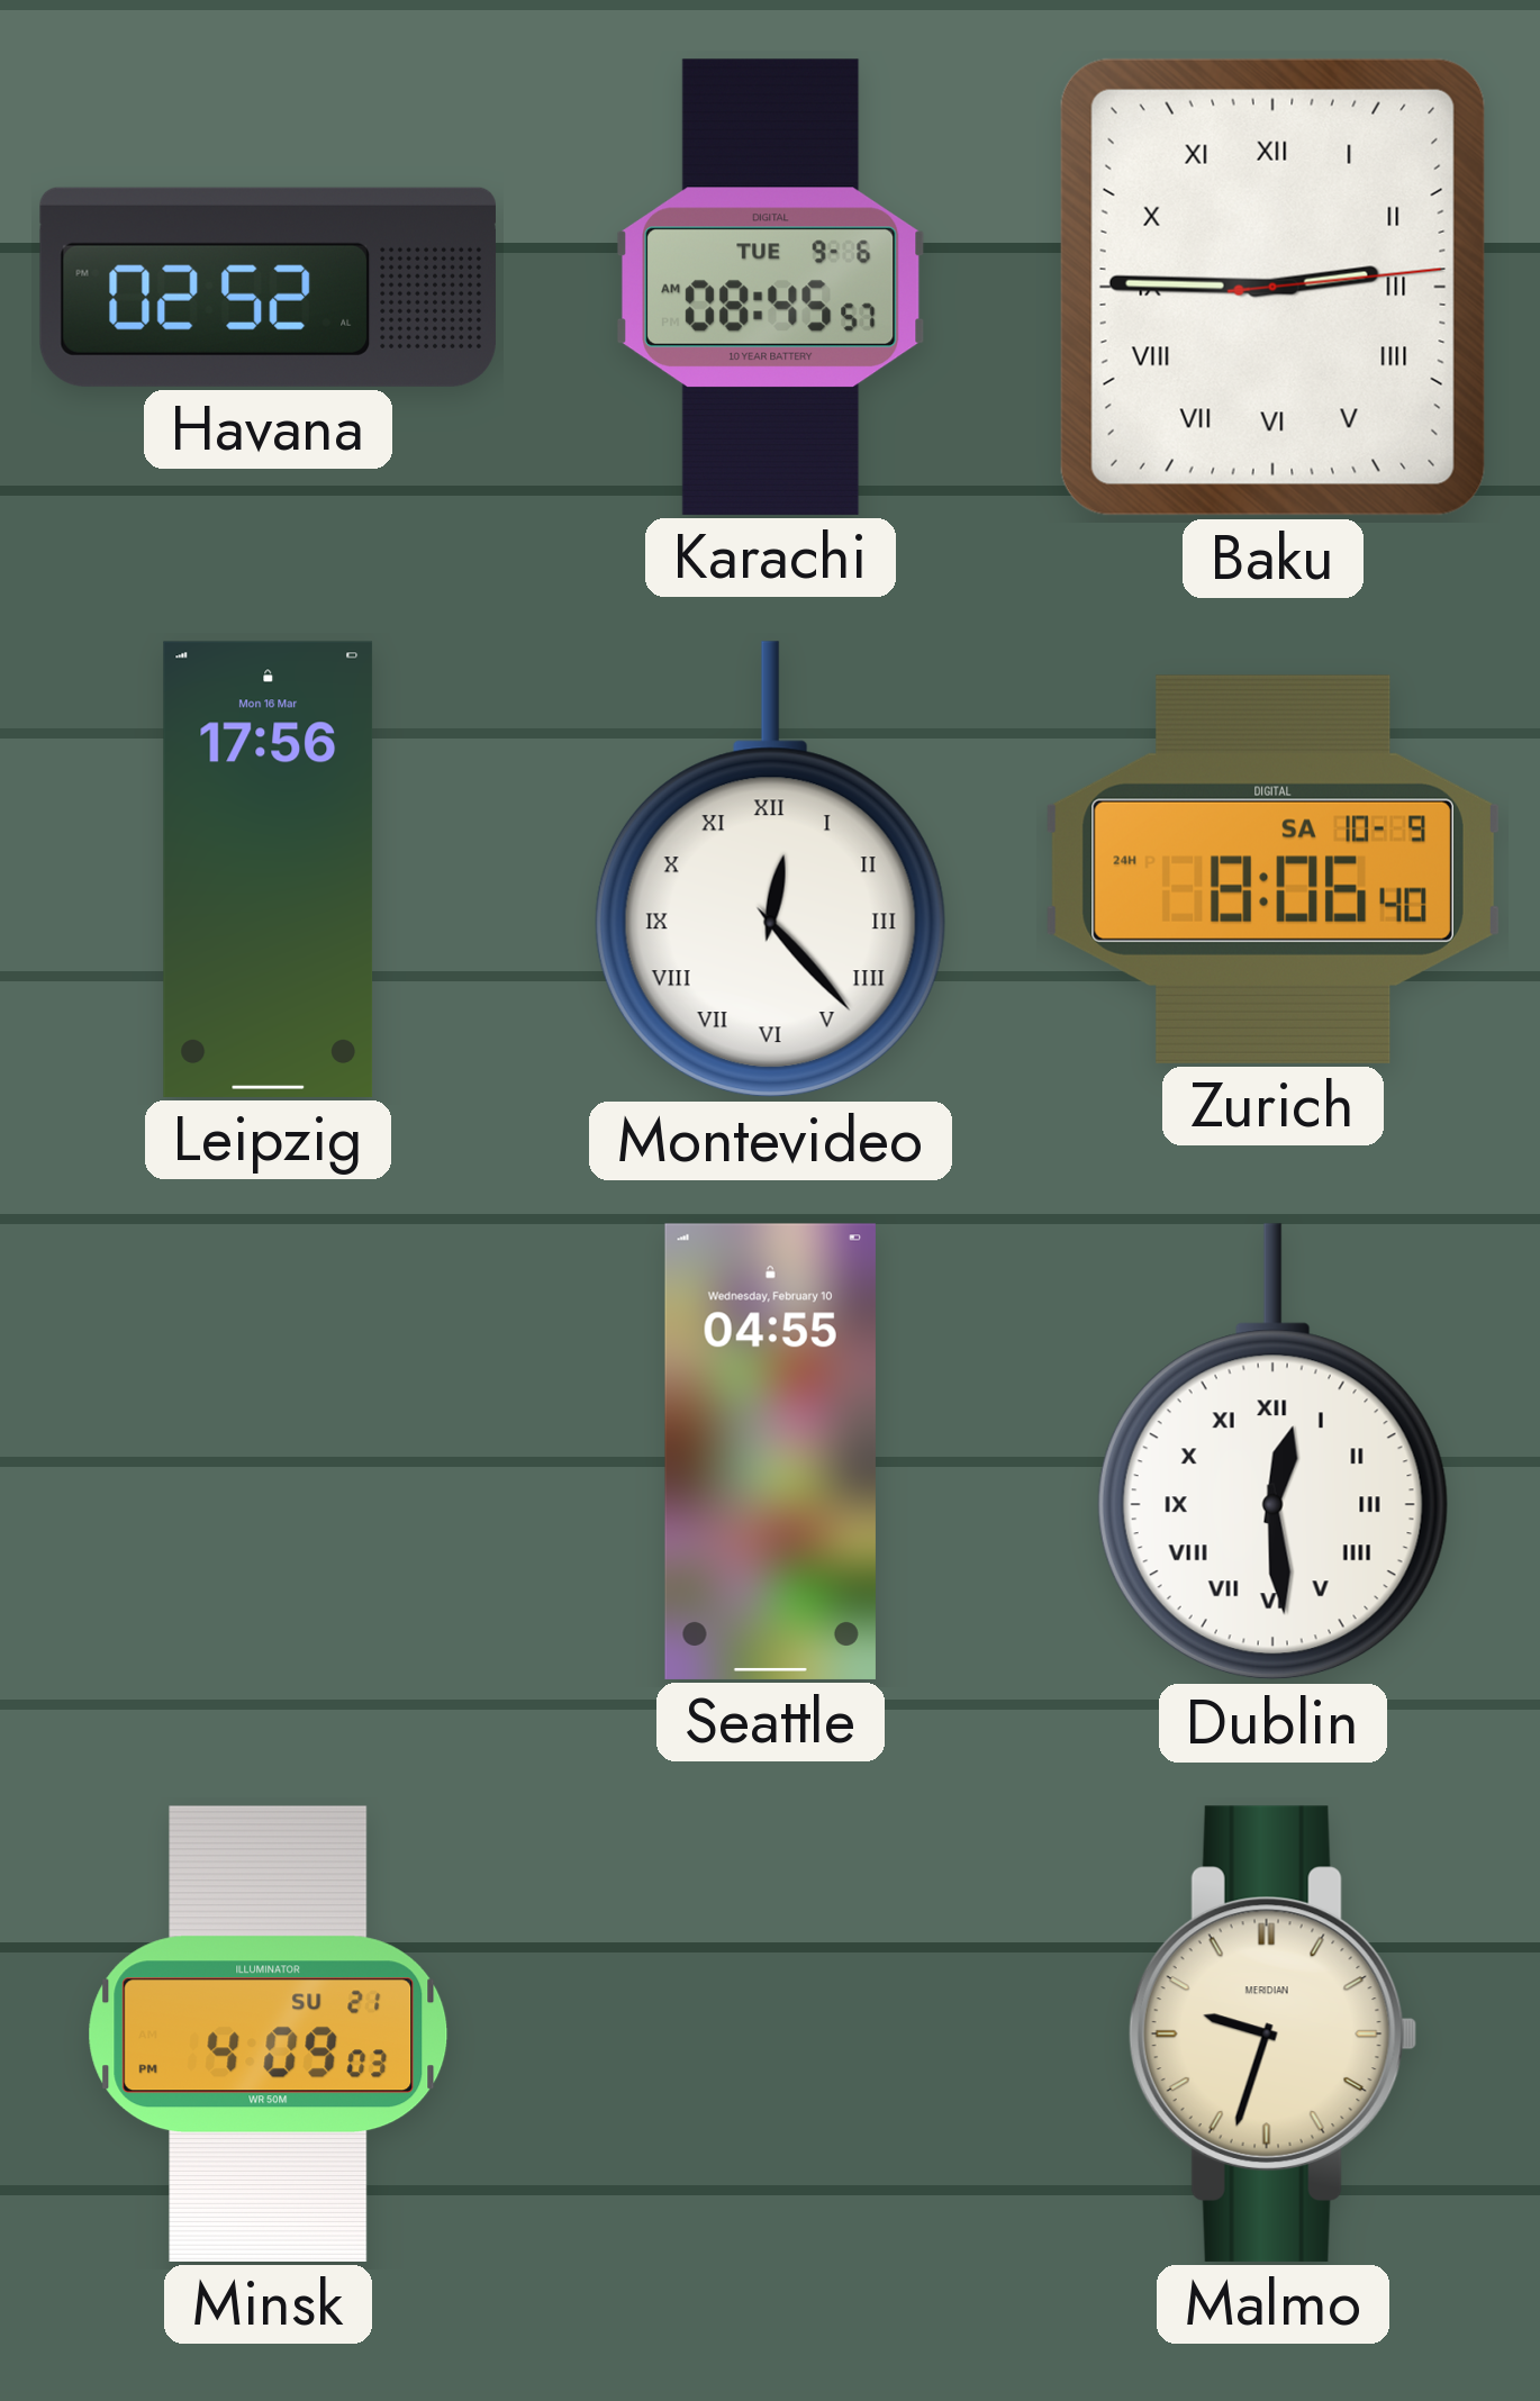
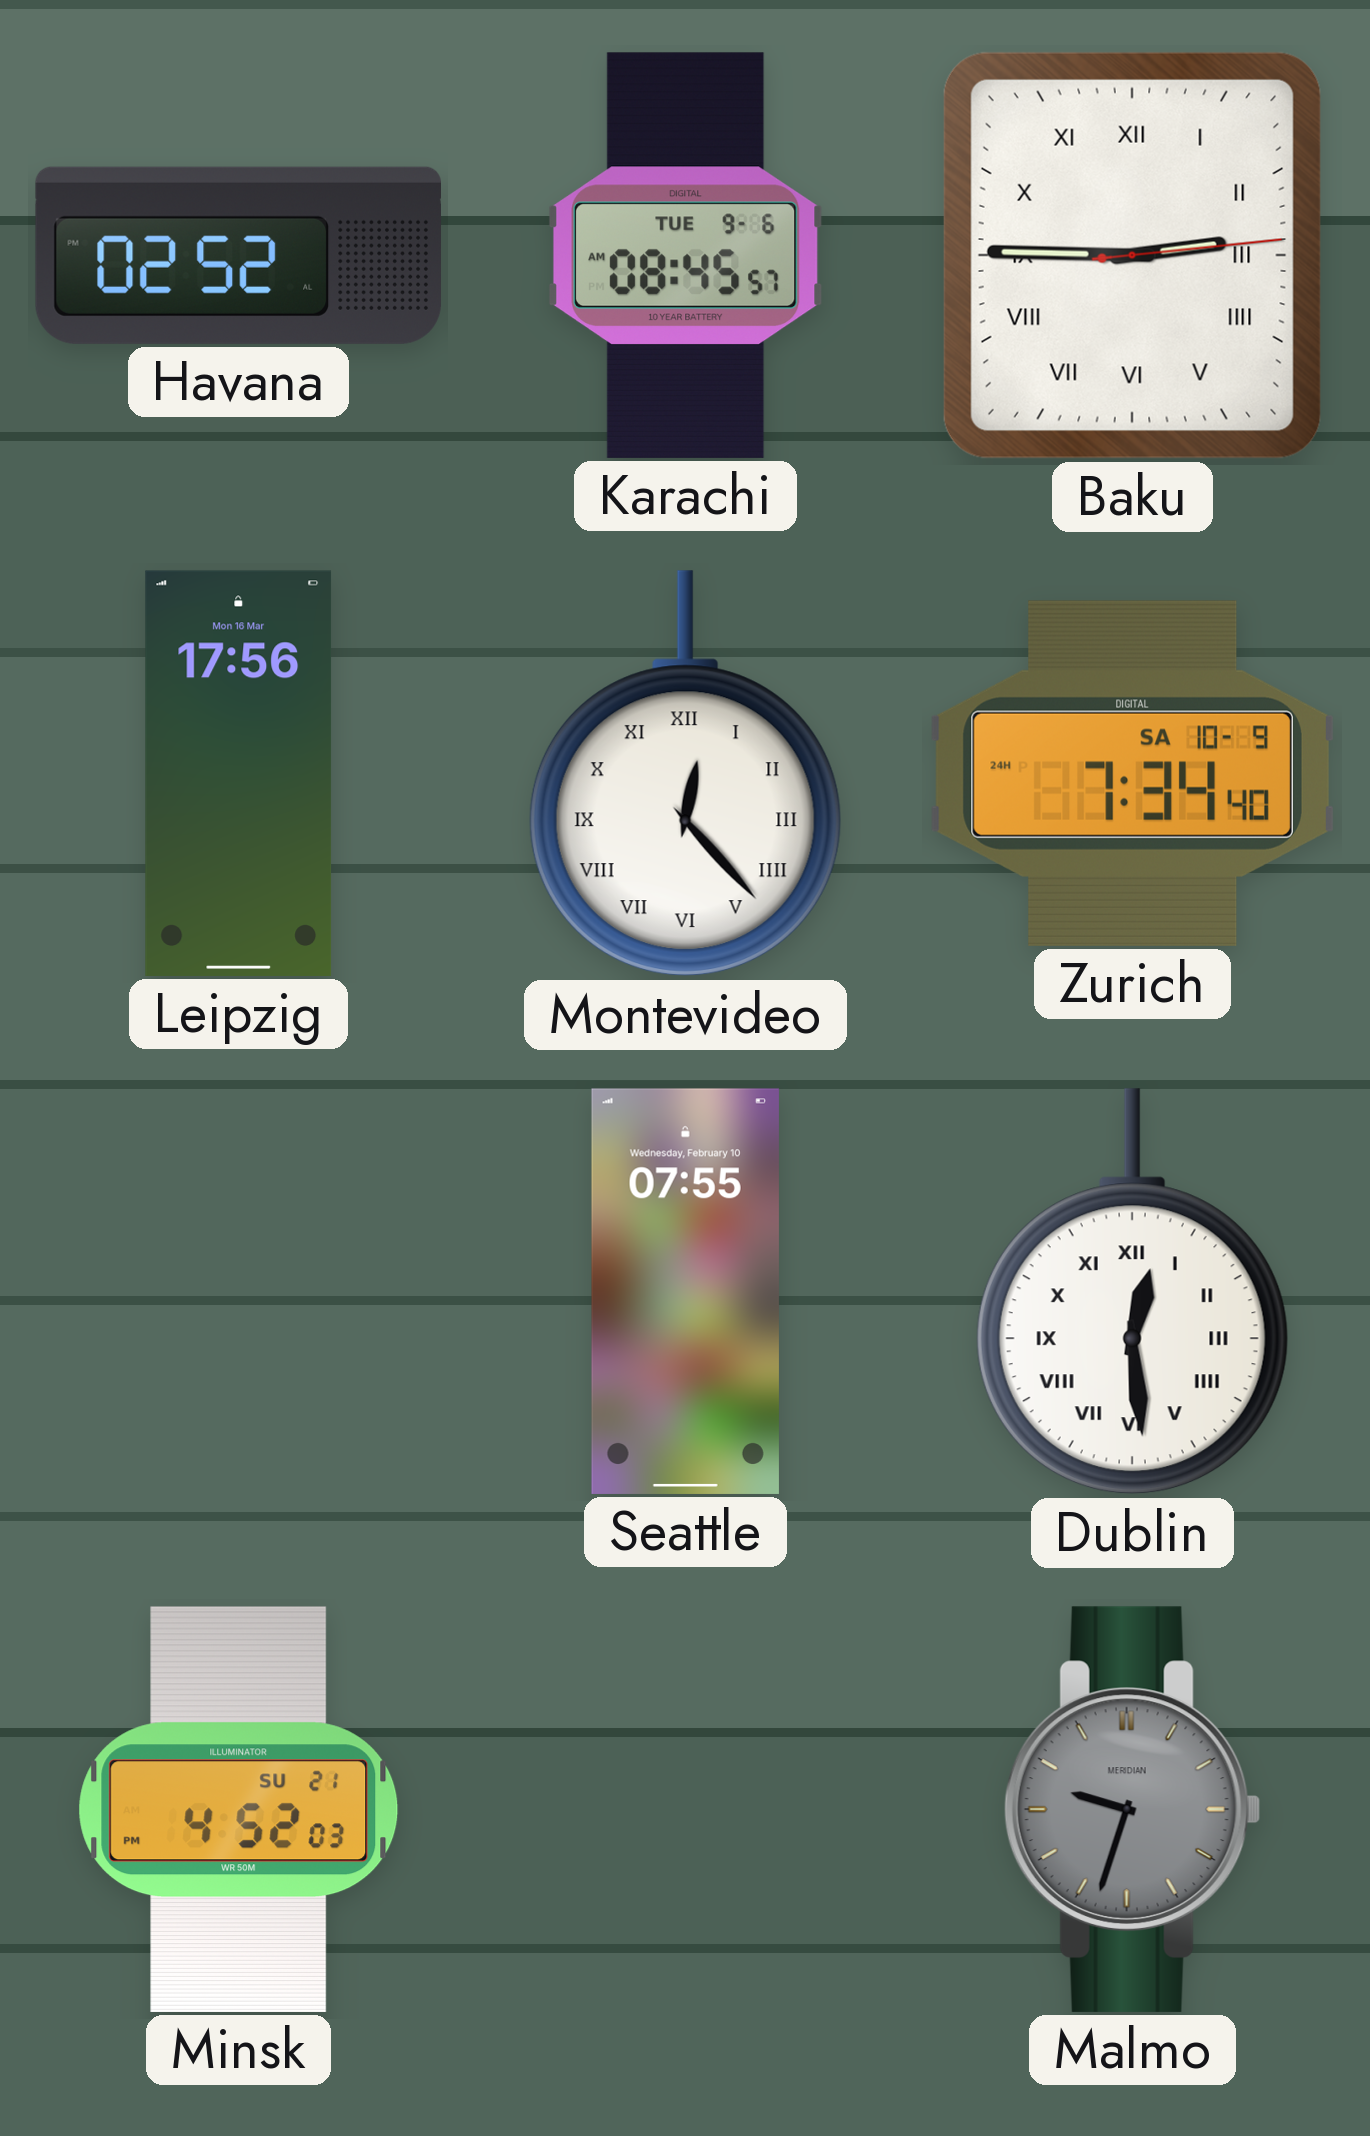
Zurich: 8:06 -> 7:34 (1132, 773)
Seattle: 04:55 -> 07:55 (685, 1291)
Minsk: 4:09 -> 4:52 (239, 1809)
Malmo dial: cream -> grey (1132, 1809)
